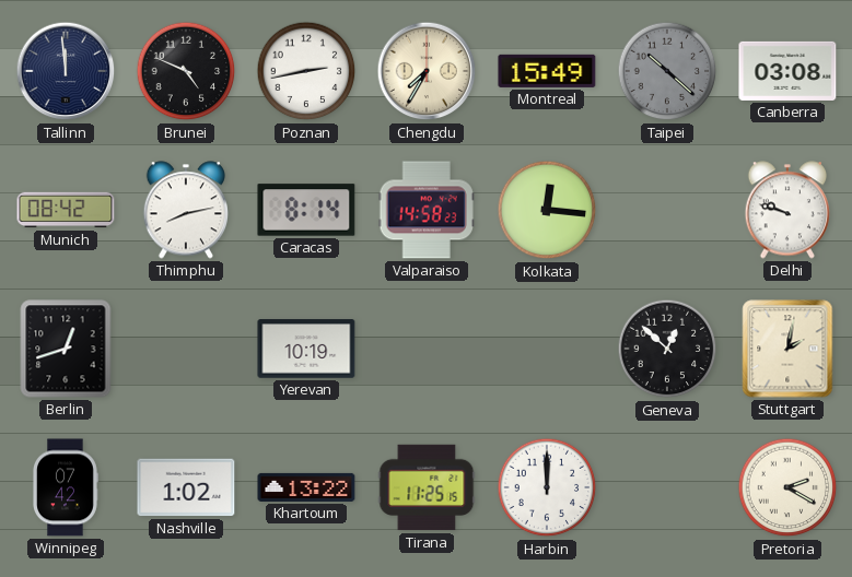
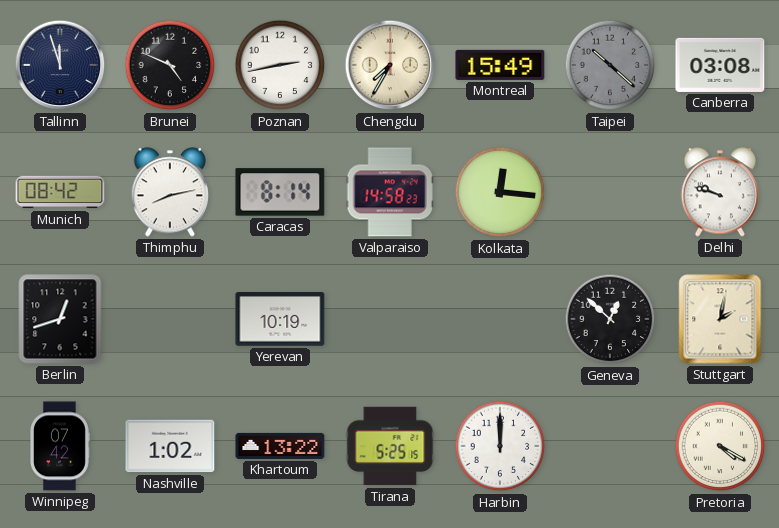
Tallinn: 11:59 -> 11:57 (60, 65)
Tirana: 11:25 -> 5:25 (390, 446)
Pretoria: 2:20 -> 4:20 (720, 446)
